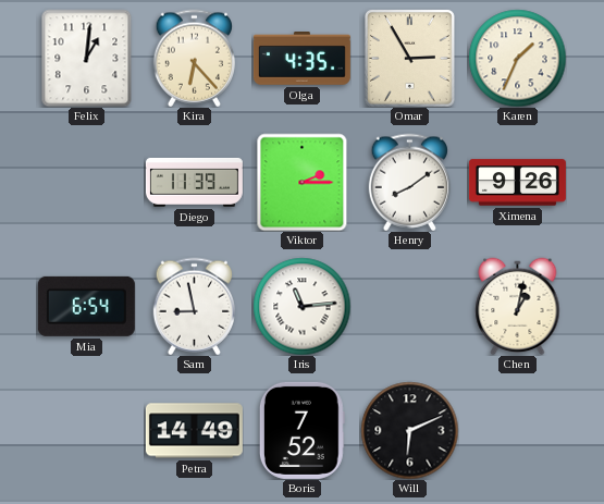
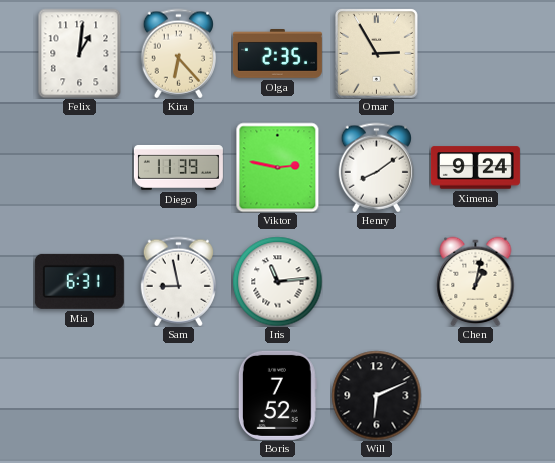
Olga: 4:35 -> 2:35 (277, 54)
Karen: 1:34 -> none (517, 58)
Viktor: 2:15 -> 2:47 (278, 167)
Ximena: 9:26 -> 9:24 (475, 168)
Mia: 6:54 -> 6:31 (79, 281)
Petra: 14:49 -> none (194, 431)
